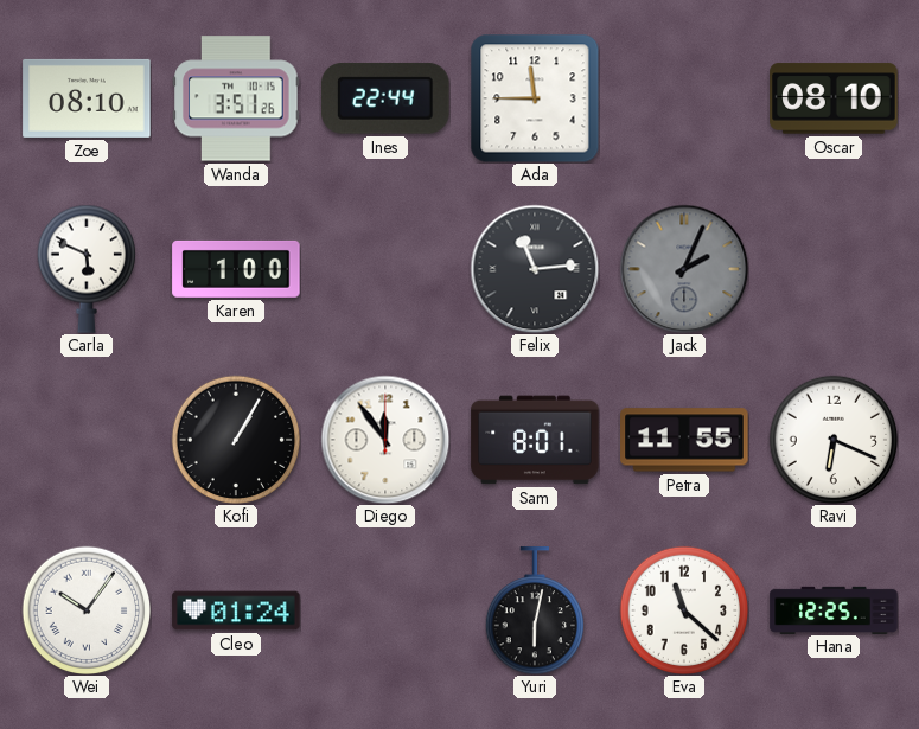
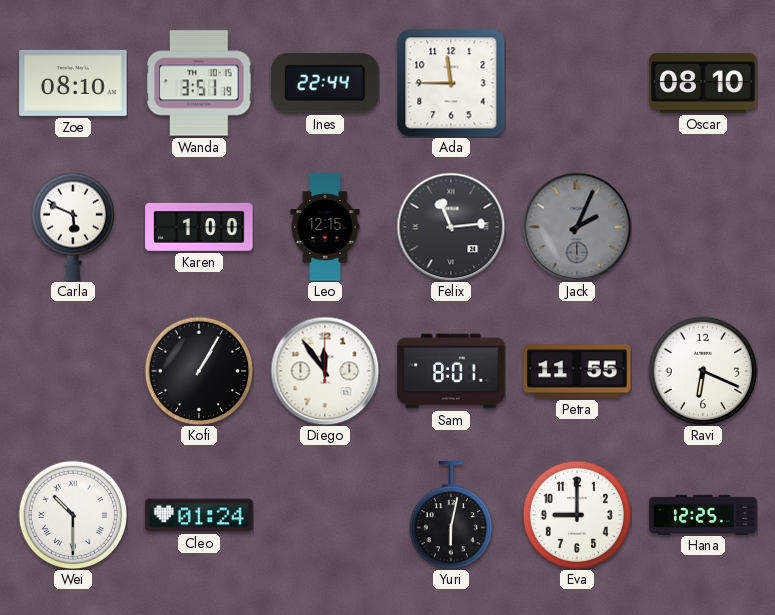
Wanda: 3:51:26 -> 3:51:19 (199, 83)
Leo: none -> 12:15 (325, 227)
Wei: 10:06 -> 10:30 (73, 515)
Eva: 11:22 -> 9:00 (577, 515)
